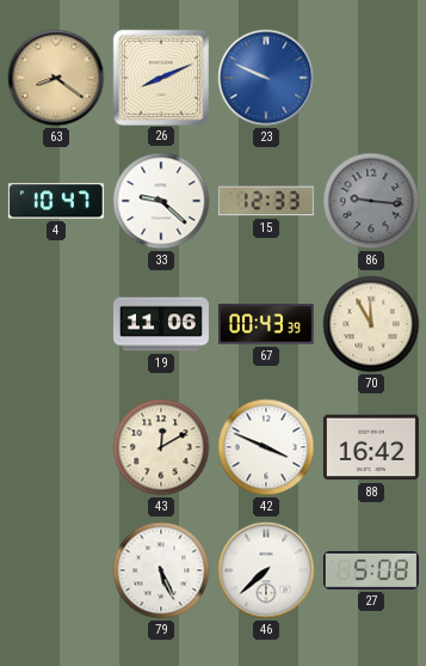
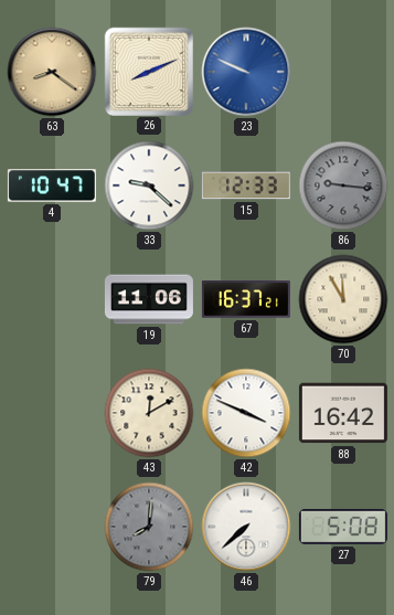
67: 00:43 -> 16:37 (246, 299)
79: 5:26 -> 8:01 (149, 527)
79 dial: white -> grey (149, 527)
